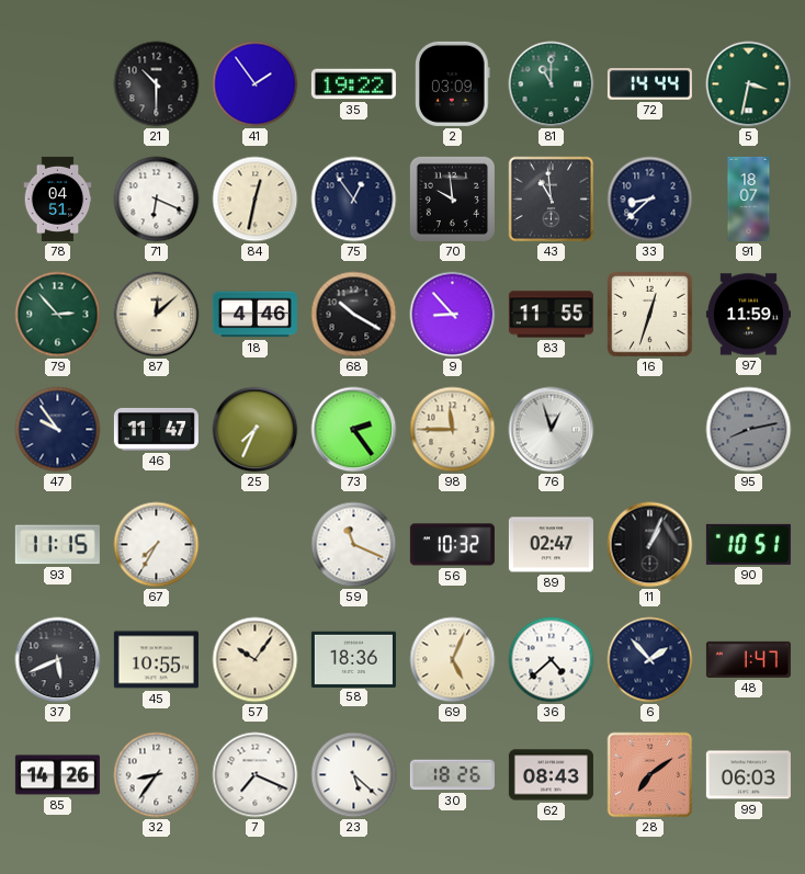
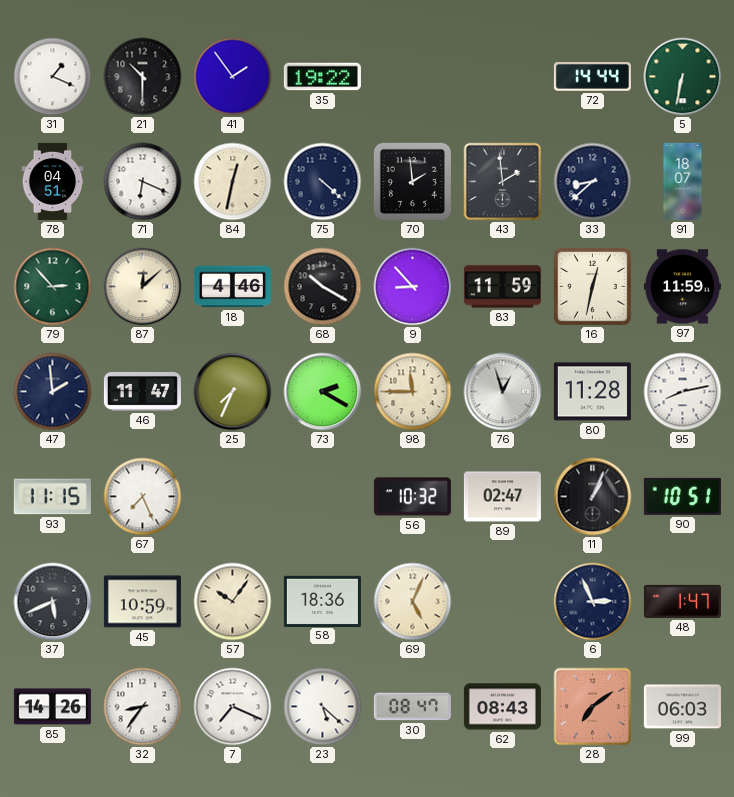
31: none -> 1:19 (53, 77)
2: 03:09 -> none (453, 83)
81: 11:00 -> none (552, 84)
5: 3:32 -> 6:32 (683, 77)
75: 12:54 -> 4:22 (323, 182)
70: 9:59 -> 1:59 (412, 181)
43: 10:59 -> 1:59 (503, 182)
83: 11:55 -> 11:59 (502, 287)
16: 12:33 -> 12:32 (593, 287)
47: 9:54 -> 1:59 (53, 392)
73: 2:24 -> 2:20 (323, 392)
80: none -> 11:28 (592, 392)
95 dial: grey -> white (683, 392)
67: 7:35 -> 7:26 (143, 497)
59: 11:19 -> none (354, 545)
45: 10:55 -> 10:59 (142, 602)
36: 4:38 -> none (552, 660)
6: 1:53 -> 2:56 (593, 602)
30: 18:26 -> 08:47 (412, 707)
